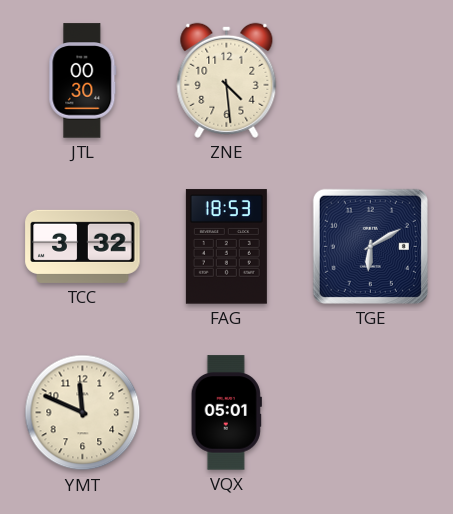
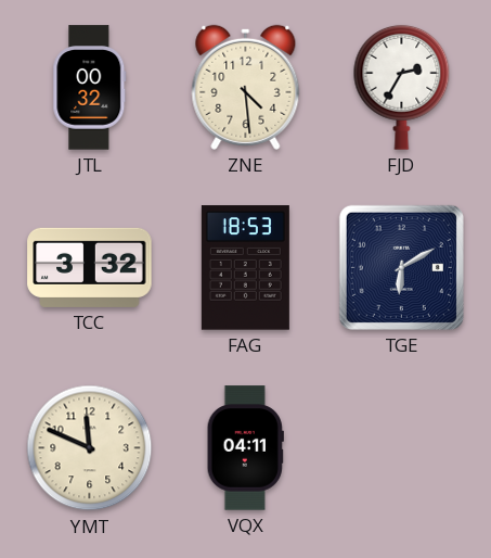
JTL: 00:30 -> 00:32 (90, 88)
FJD: none -> 2:35 (402, 87)
VQX: 05:01 -> 04:11 (245, 448)
